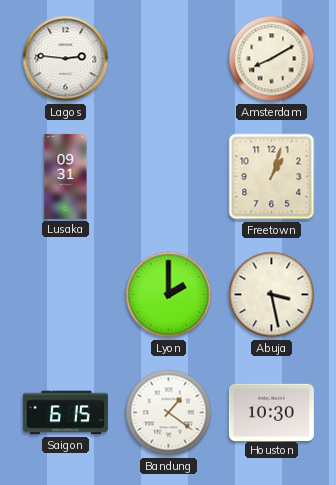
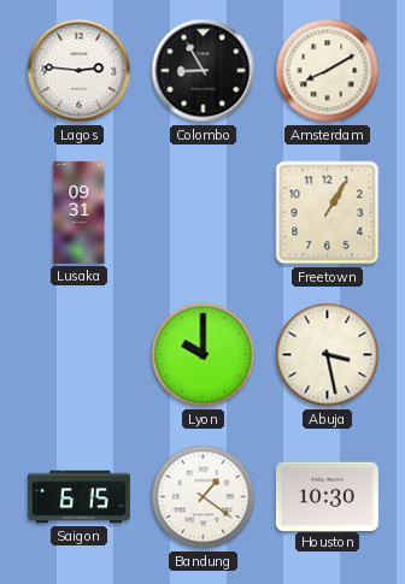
Colombo: none -> 8:55 (204, 71)
Freetown: 1:03 -> 1:05 (328, 213)
Lyon: 2:00 -> 10:00 (204, 355)
